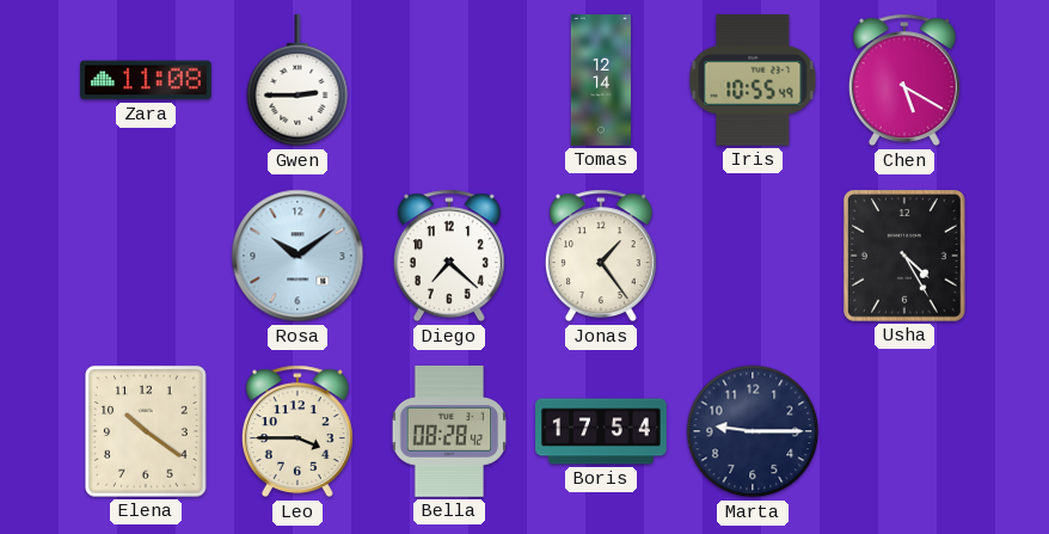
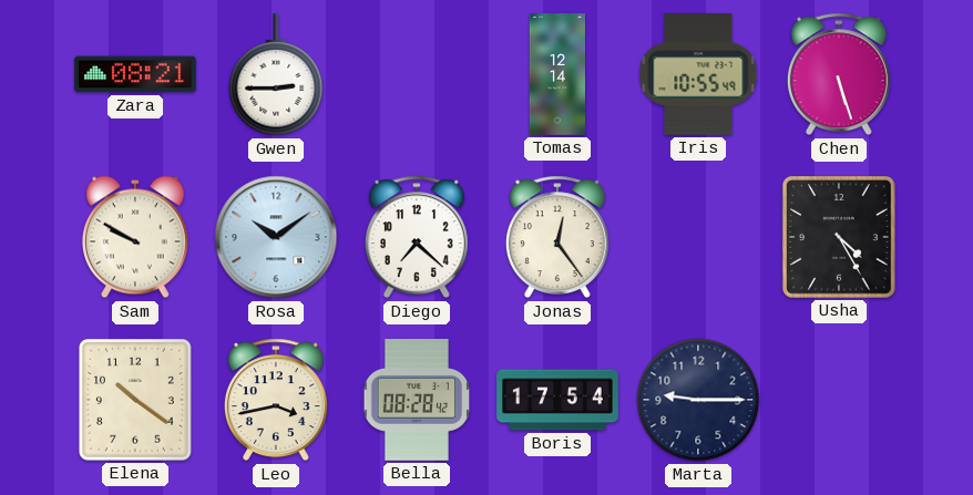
Zara: 11:08 -> 08:21 (135, 74)
Chen: 5:20 -> 5:27 (839, 74)
Sam: none -> 9:50 (135, 237)
Jonas: 1:24 -> 12:24 (557, 237)
Leo: 3:45 -> 3:43 (276, 400)
